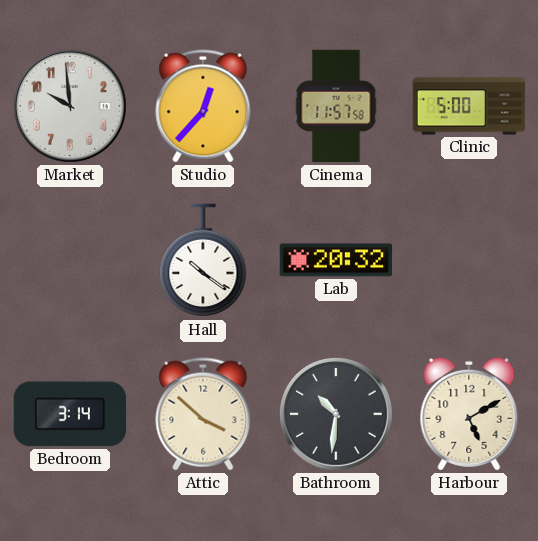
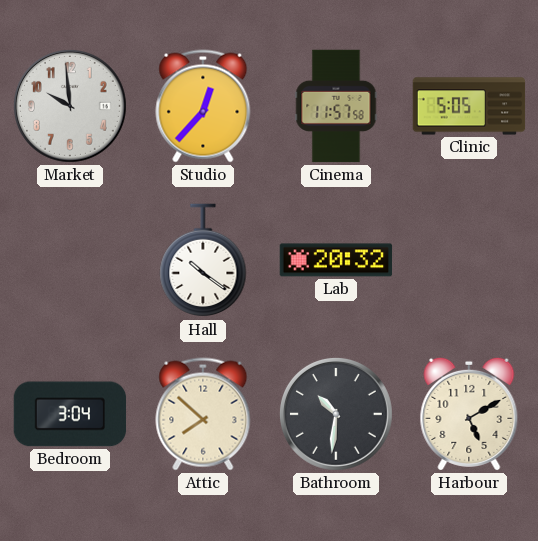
Clinic: 5:00 -> 5:05 (469, 106)
Bedroom: 3:14 -> 3:04 (70, 414)
Attic: 3:52 -> 7:52 (203, 414)
